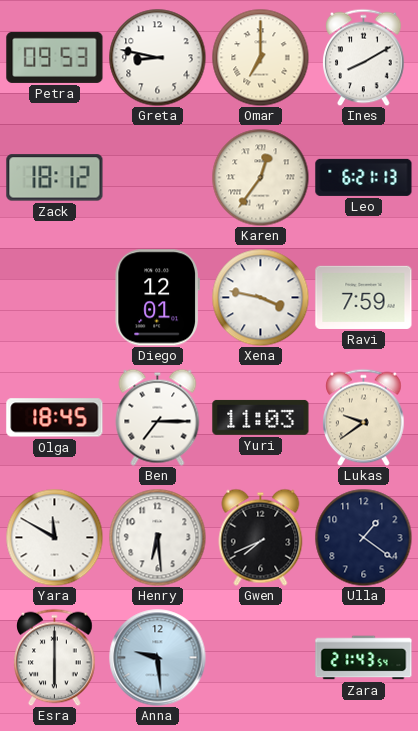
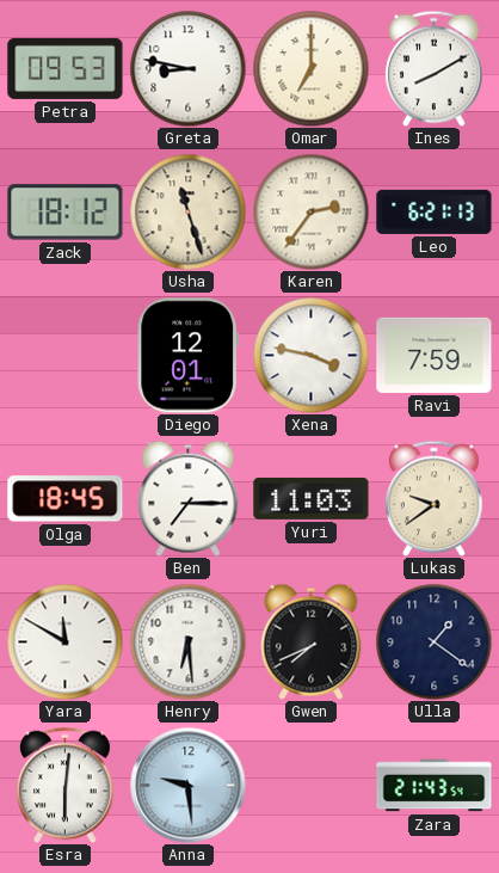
Usha: none -> 11:27 (187, 211)
Karen: 12:36 -> 2:36 (310, 211)
Esra: 6:00 -> 6:01 (66, 785)
